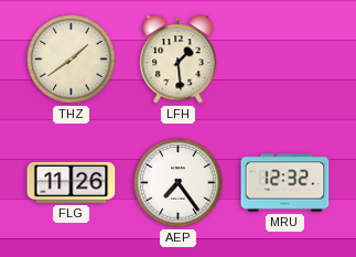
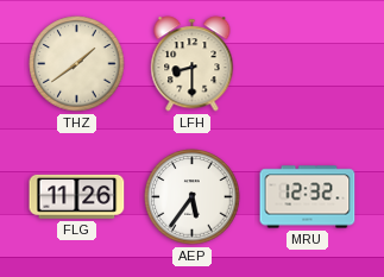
LFH: 1:29 -> 8:30 (193, 64)
AEP: 7:24 -> 5:36 (193, 197)
